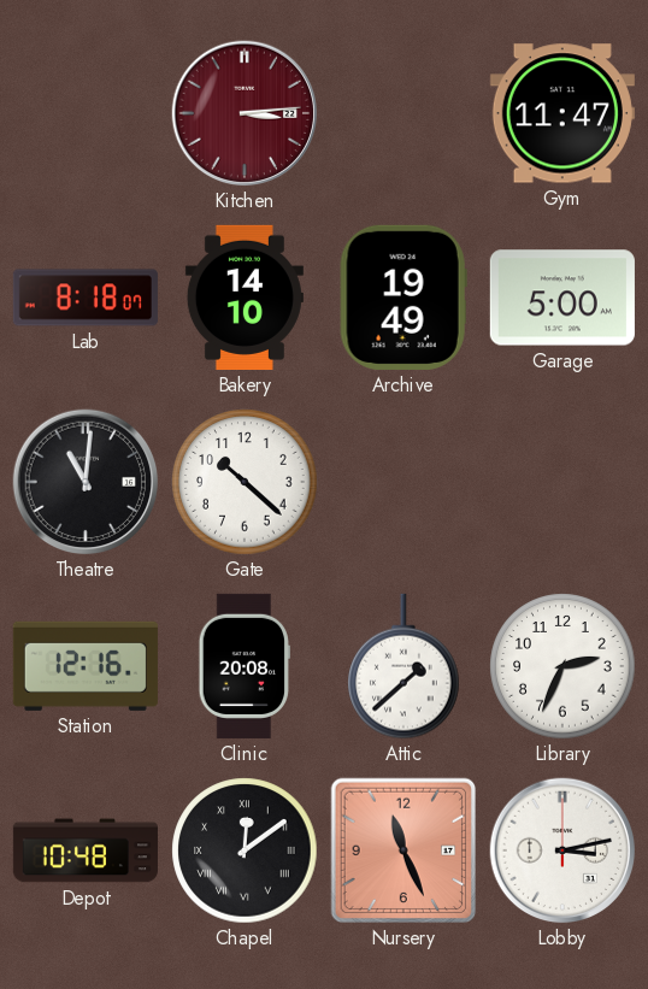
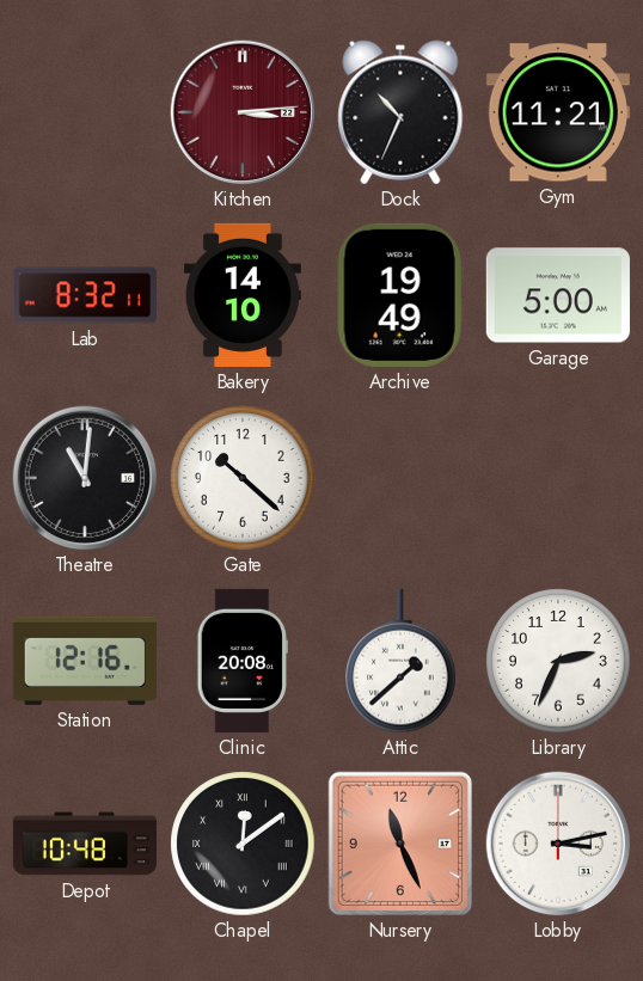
Dock: none -> 10:34 (400, 112)
Gym: 11:47 -> 11:21 (558, 112)
Lab: 8:18 -> 8:32 (85, 295)
